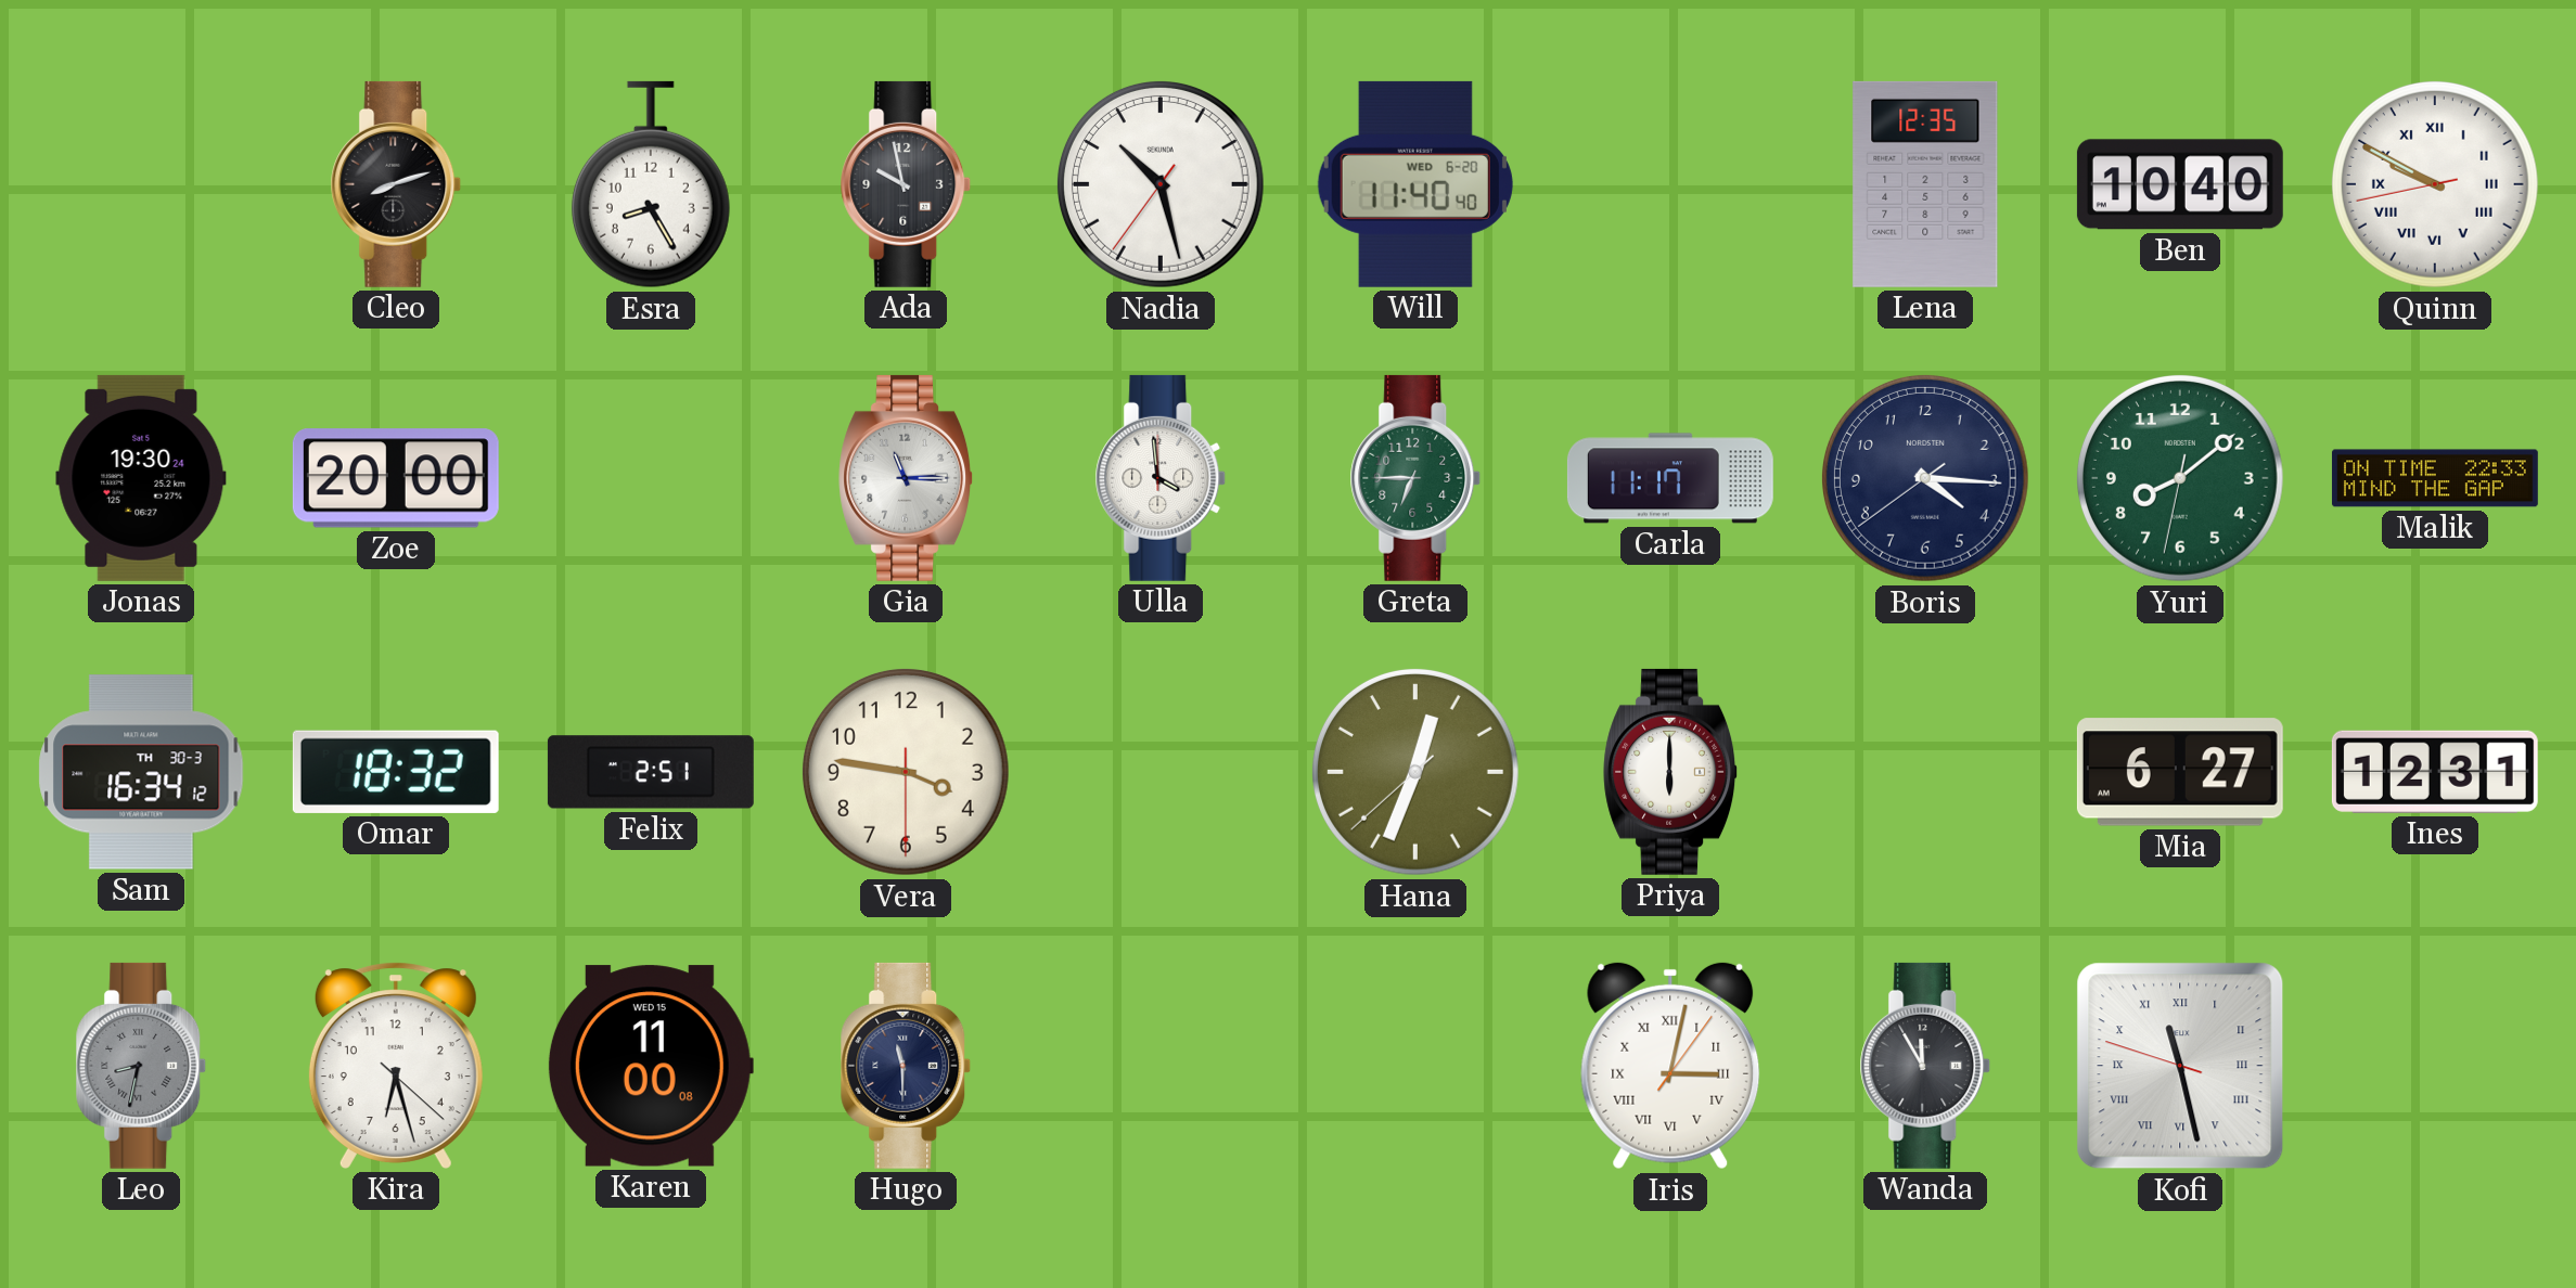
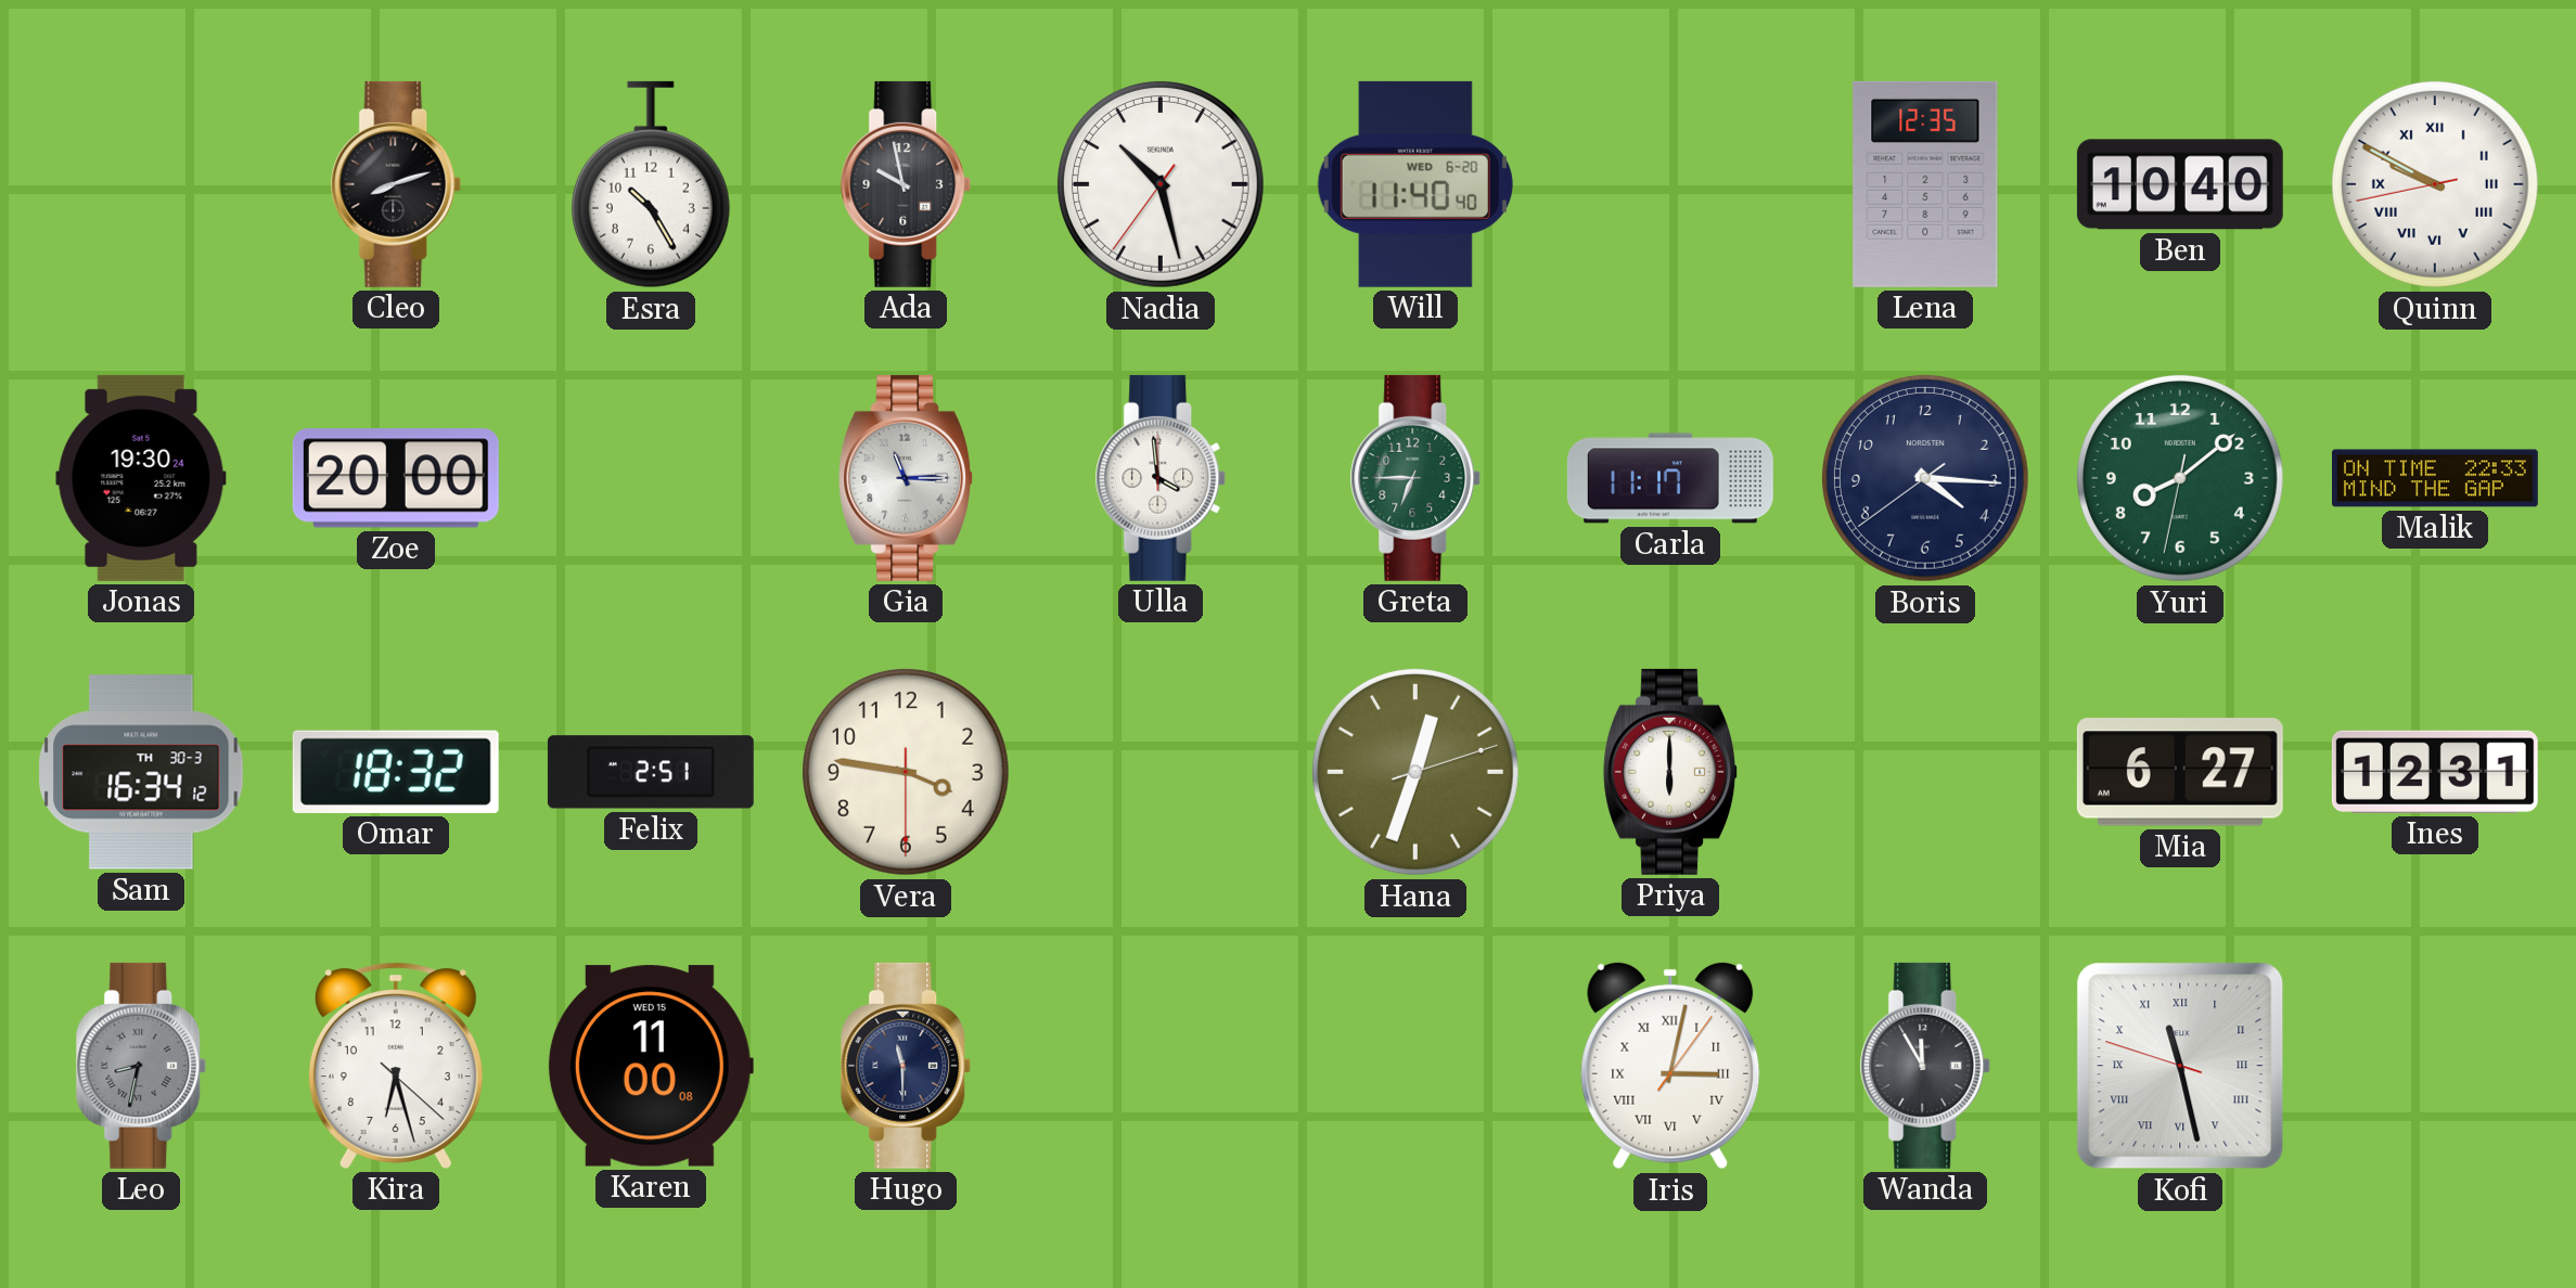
Esra: 8:25 -> 10:25 (651, 184)
Hana: 12:33:38 -> 12:33:12 (1415, 772)
